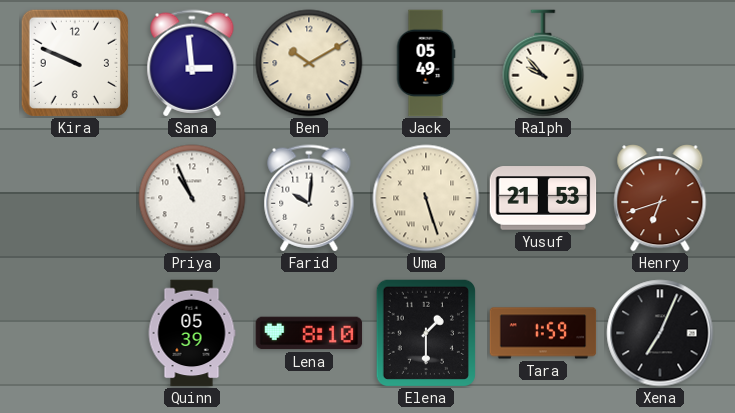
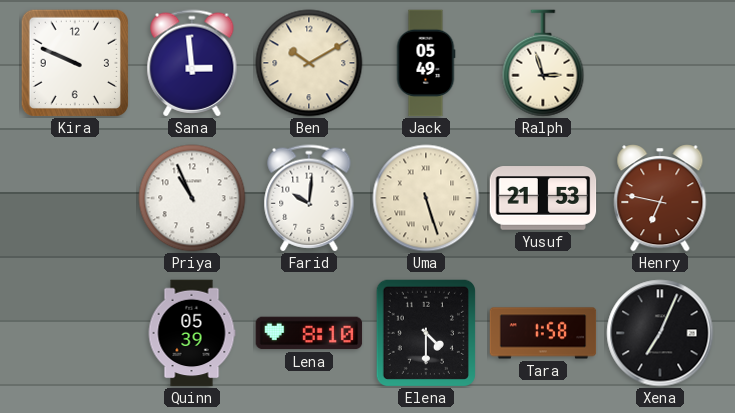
Ralph: 9:53 -> 2:57 (543, 63)
Henry: 6:42 -> 6:47 (660, 198)
Elena: 1:30 -> 4:30 (426, 332)
Tara: 1:59 -> 1:58 (543, 333)
